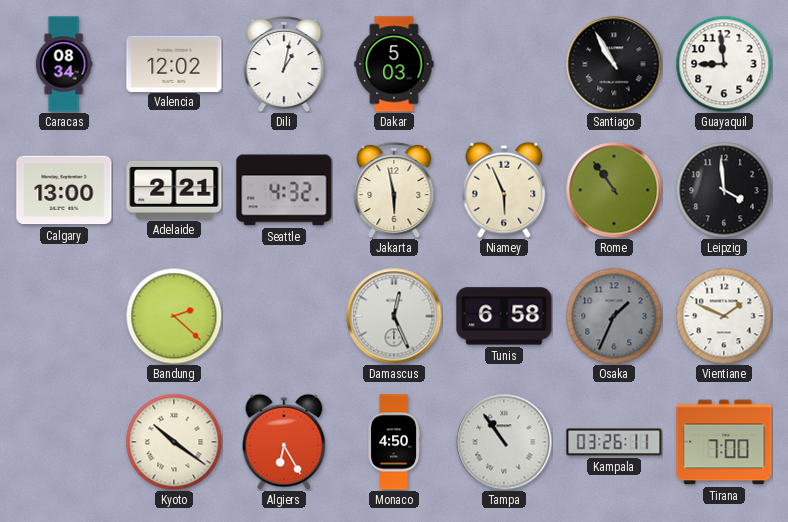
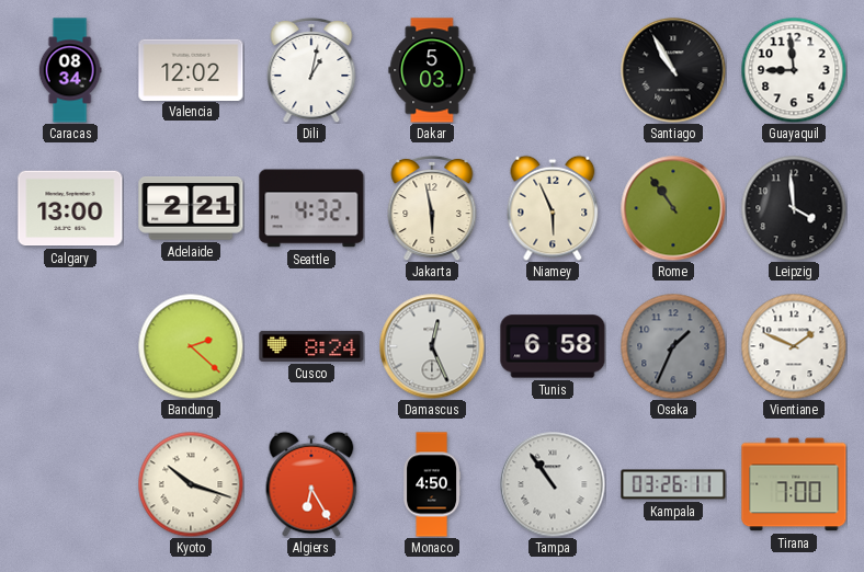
Cusco: none -> 8:24 (311, 346)
Kyoto: 10:21 -> 10:18 (191, 484)
